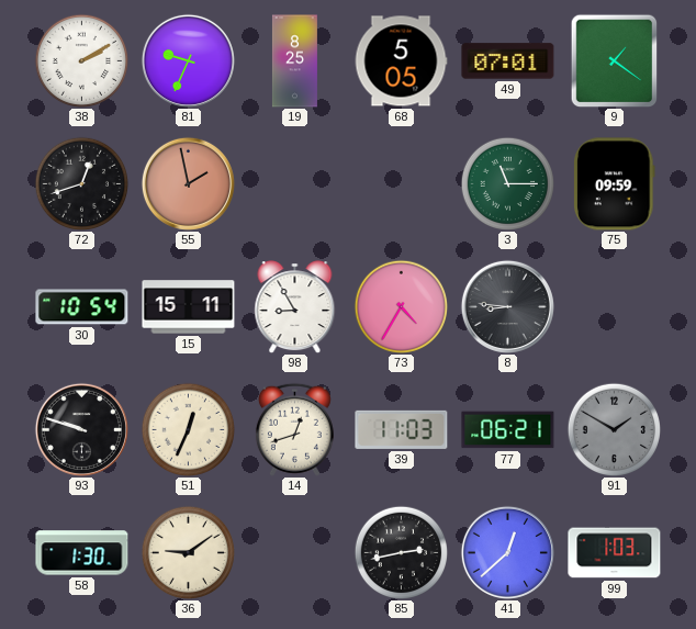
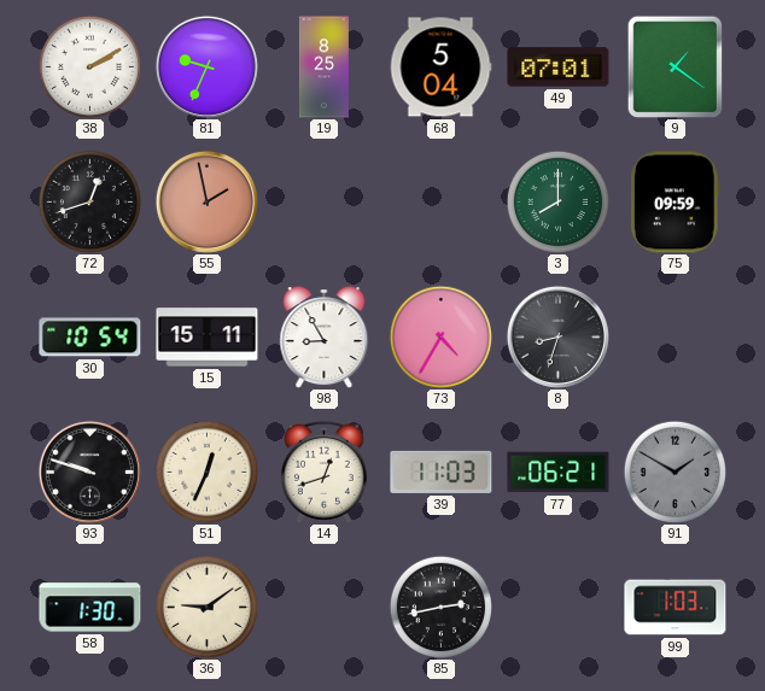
68: 5:05 -> 5:04 (440, 68)
3: 11:15 -> 8:00 (557, 201)
8: 8:46 -> 8:33 (557, 336)
41: 12:38 -> none (507, 552)
